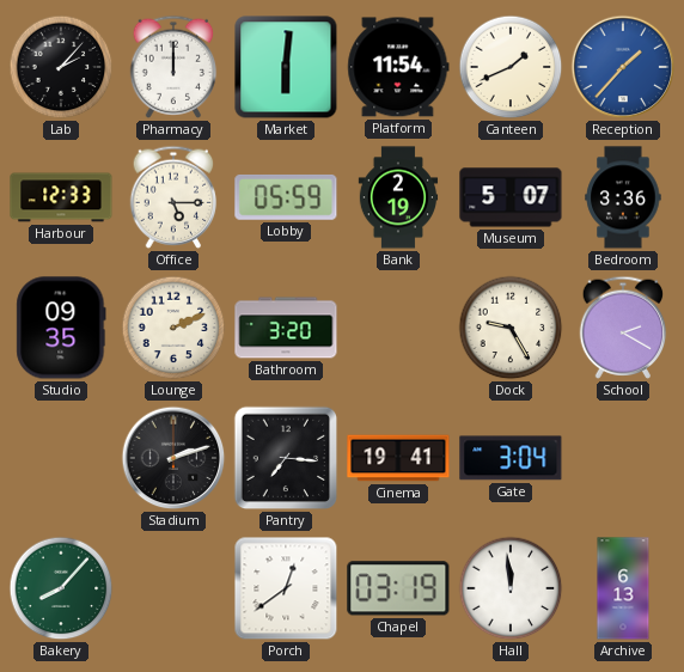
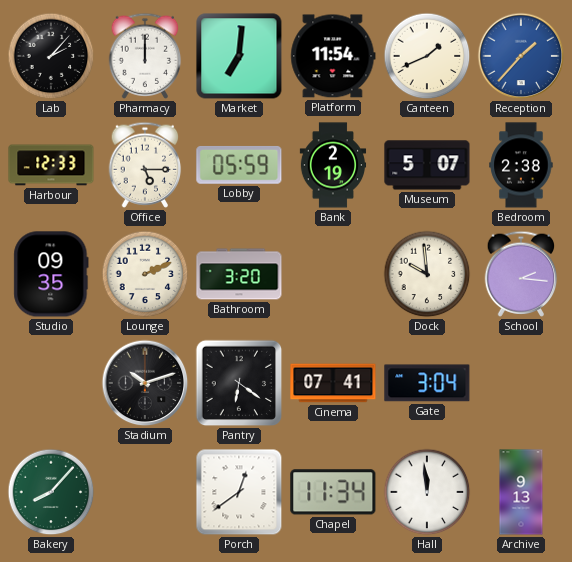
Market: 6:01 -> 7:01 (239, 56)
Bedroom: 3:36 -> 2:38 (521, 165)
Dock: 9:25 -> 9:59 (427, 274)
School: 2:20 -> 2:16 (521, 274)
Stadium: 2:12 -> 10:12 (145, 383)
Pantry: 7:16 -> 6:21 (239, 383)
Cinema: 19:41 -> 07:41 (333, 383)
Chapel: 03:19 -> 11:34 (333, 492)
Archive: 6:13 -> 9:13 (521, 492)
